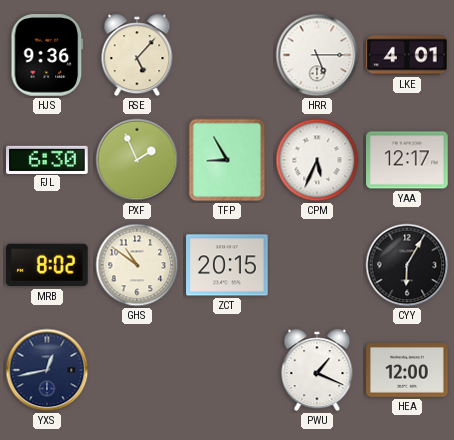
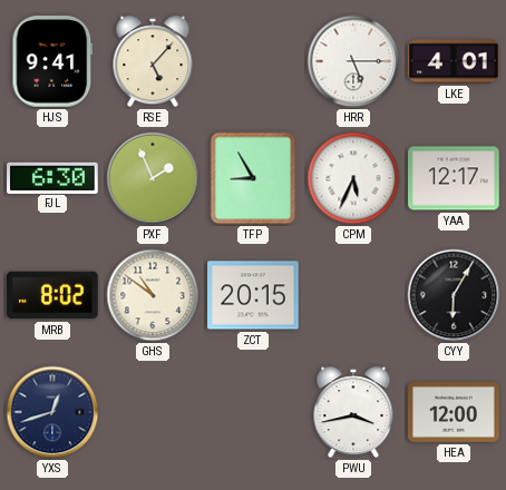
HJS: 9:36 -> 9:41 (52, 61)
YXS: 12:43 -> 12:42 (52, 412)
PWU: 1:19 -> 3:43 (353, 412)
